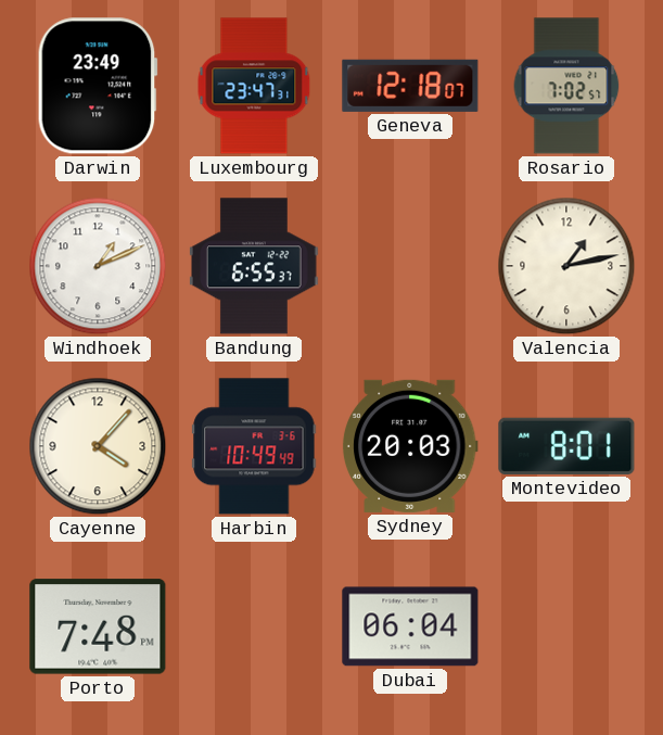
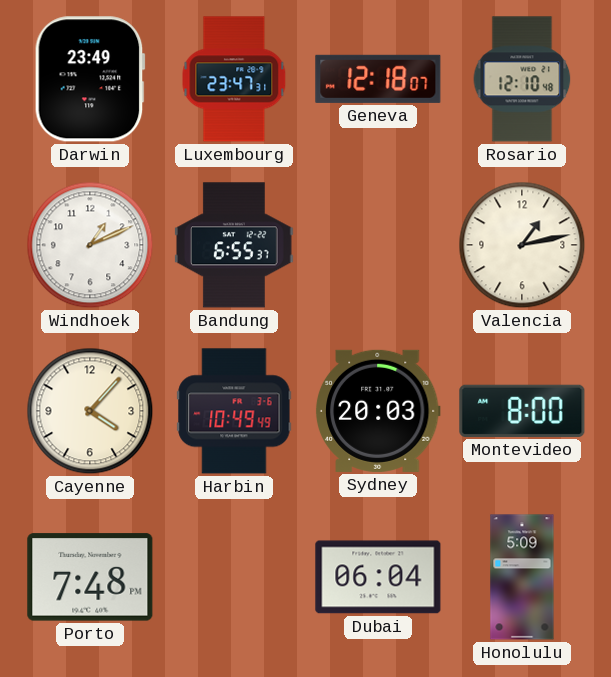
Rosario: 7:02 -> 12:10 (522, 79)
Montevideo: 8:01 -> 8:00 (522, 411)
Honolulu: none -> 5:09 (522, 577)
